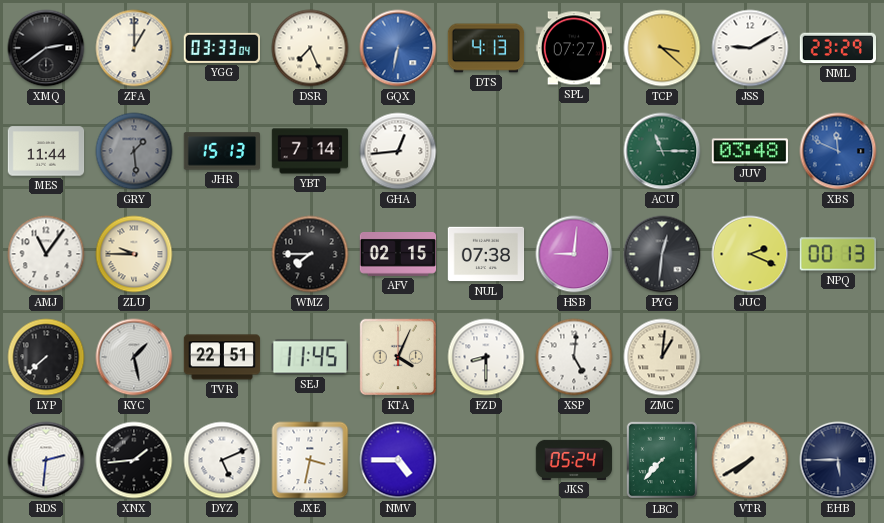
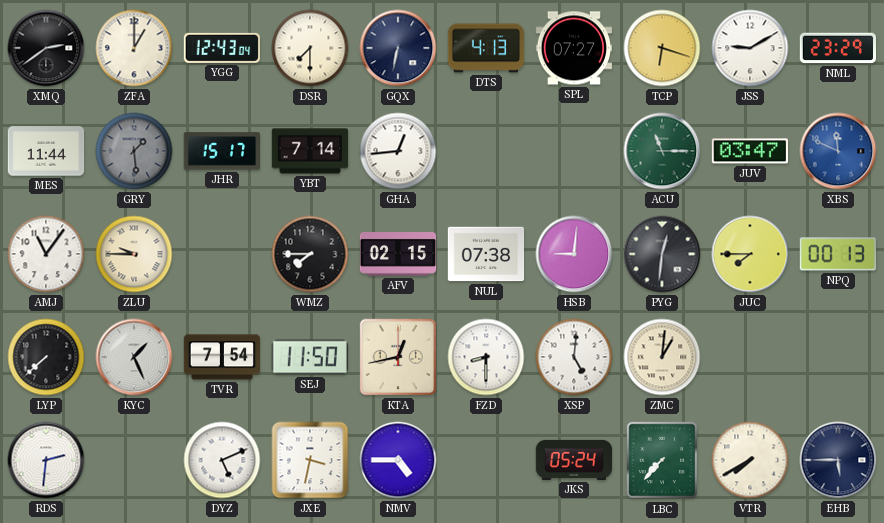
YGG: 03:33 -> 12:43 (221, 48)
DSR: 7:26 -> 7:30 (310, 48)
GQX dial: blue -> navy (398, 48)
TCP: 3:22 -> 6:18 (662, 48)
JHR: 15:13 -> 15:17 (221, 151)
JUV: 03:48 -> 03:47 (749, 151)
JUC: 2:19 -> 7:45 (750, 254)
KYC: 1:28 -> 1:26 (134, 357)
TVR: 22:51 -> 7:54 (222, 357)
SEJ: 11:45 -> 11:50 (310, 357)
KTA: 4:04 -> 12:43 (398, 357)
XNX: 1:44 -> none (134, 460)
